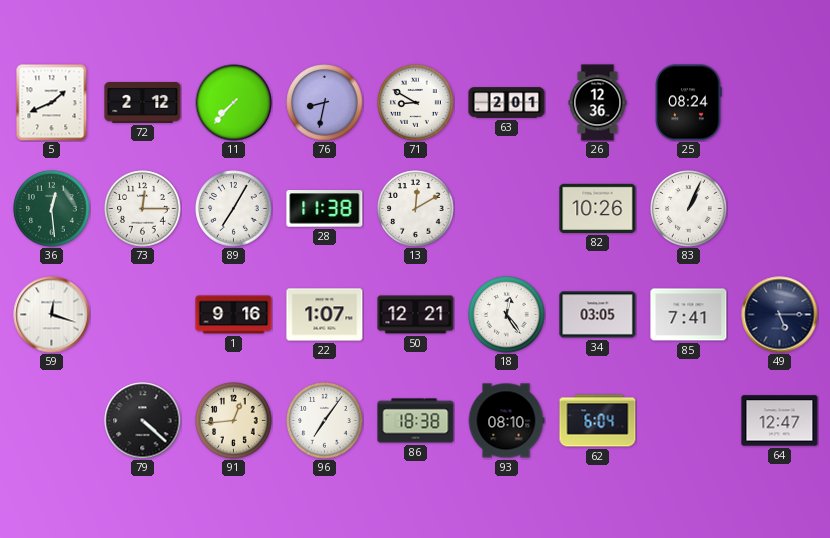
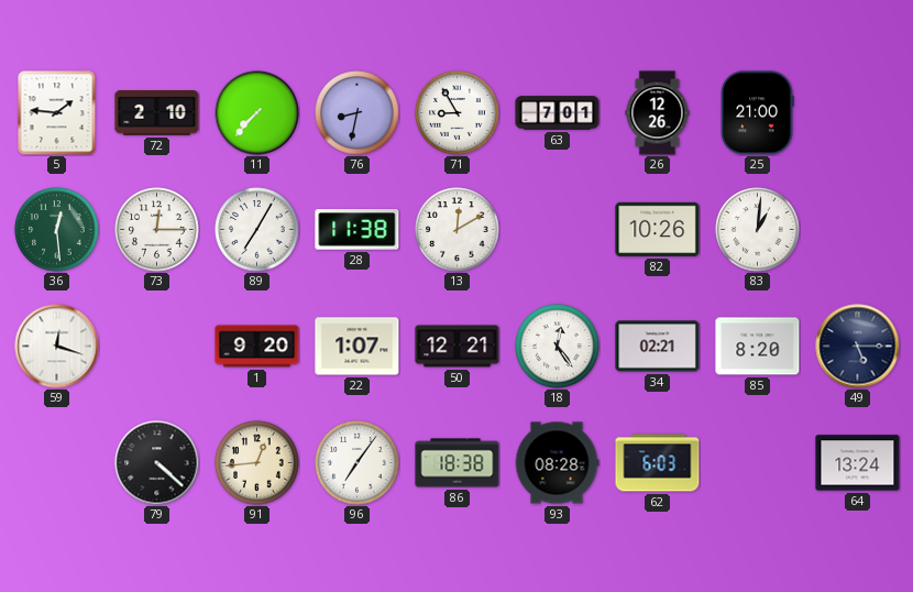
5: 1:41 -> 1:46 (57, 112)
72: 2:12 -> 2:10 (157, 113)
71: 8:50 -> 8:55 (458, 113)
63: 2:01 -> 7:01 (558, 113)
26: 12:36 -> 12:26 (658, 113)
25: 08:24 -> 21:00 (757, 113)
83: 1:04 -> 1:01 (758, 230)
1: 9:16 -> 9:20 (257, 347)
34: 03:05 -> 02:21 (658, 347)
85: 7:41 -> 8:20 (758, 347)
93: 08:10 -> 08:28 (557, 463)
62: 6:04 -> 6:03 (658, 463)
64: 12:47 -> 13:24 (858, 463)
